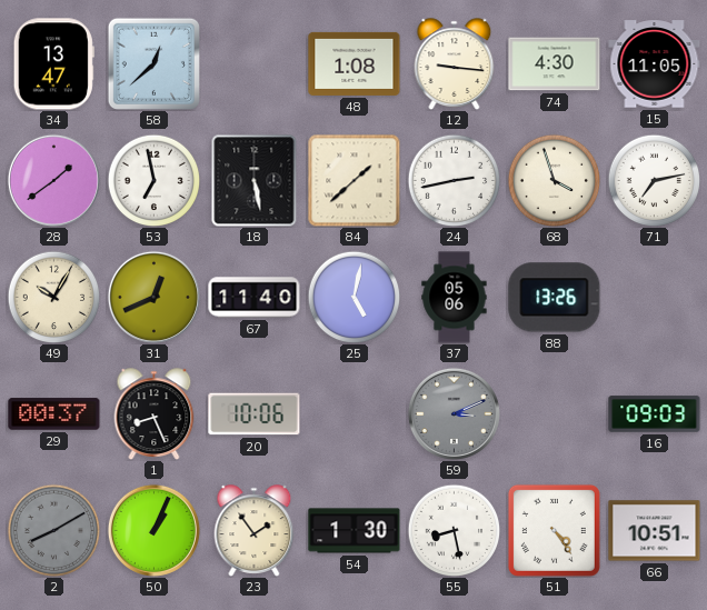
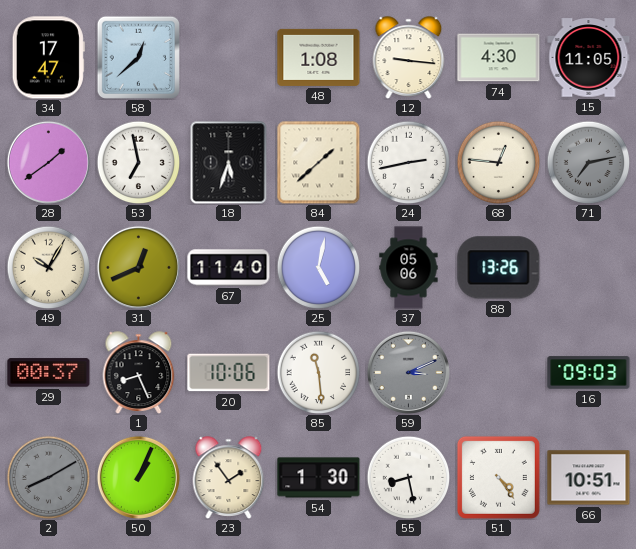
34: 13:47 -> 17:47 (48, 58)
18: 5:28 -> 5:33 (229, 162)
68: 3:57 -> 12:46 (498, 162)
71 dial: white -> grey (588, 162)
85: none -> 11:29 (318, 372)
